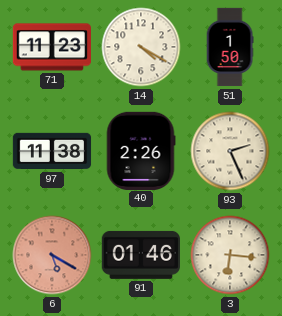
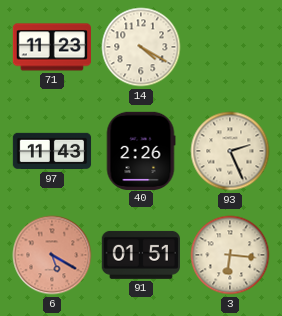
51: 1:50 -> none (230, 47)
97: 11:38 -> 11:43 (52, 151)
91: 01:46 -> 01:51 (140, 255)
